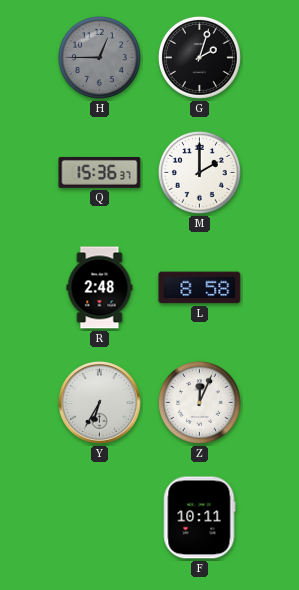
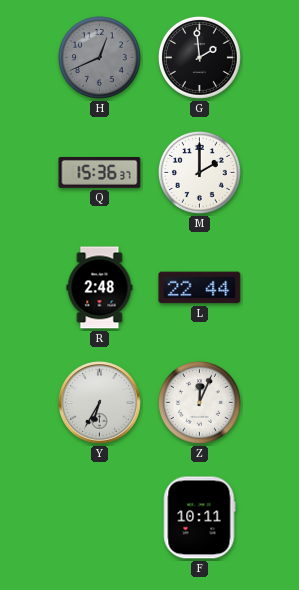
H: 12:45 -> 12:41 (99, 57)
G: 2:03 -> 1:59 (199, 57)
L: 8:58 -> 22:44 (200, 288)
